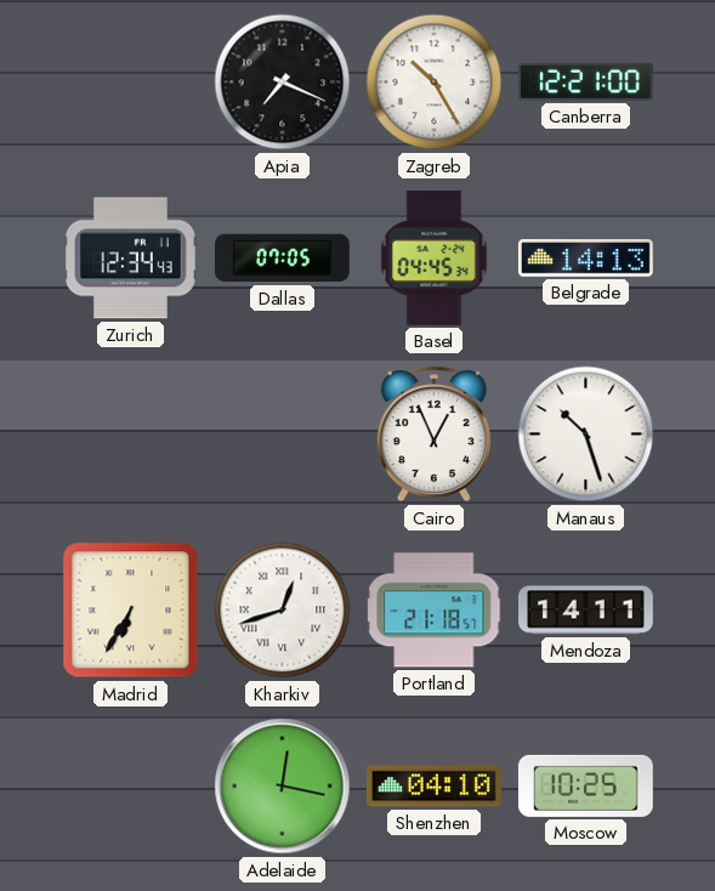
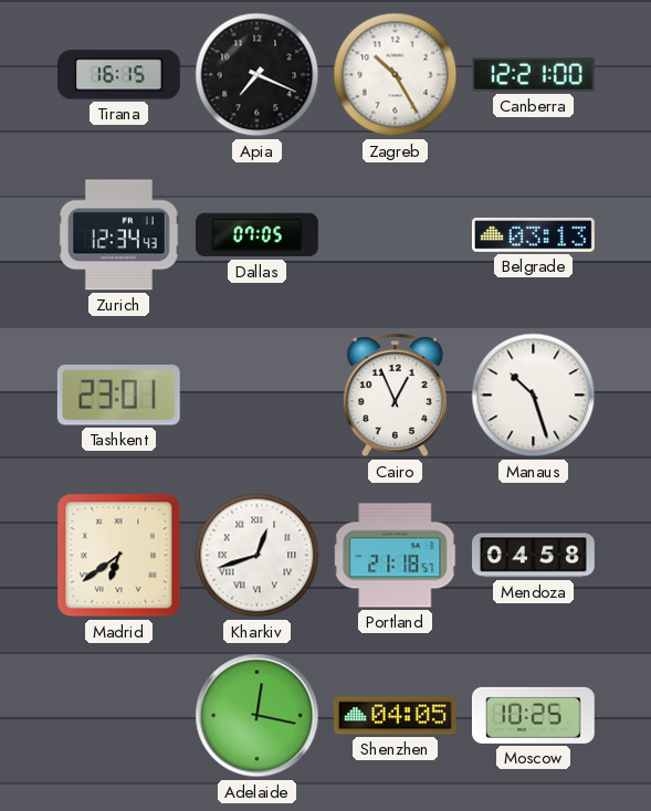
Tirana: none -> 16:15 (118, 75)
Basel: 04:45 -> none (435, 257)
Belgrade: 14:13 -> 03:13 (533, 235)
Tashkent: none -> 23:01 (118, 396)
Madrid: 6:35 -> 6:39 (119, 556)
Mendoza: 14:11 -> 04:58 (534, 556)
Shenzhen: 04:10 -> 04:05 (395, 716)
